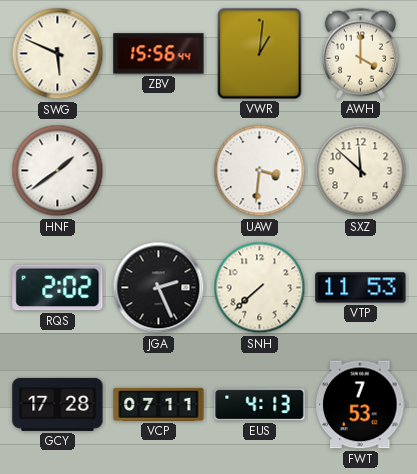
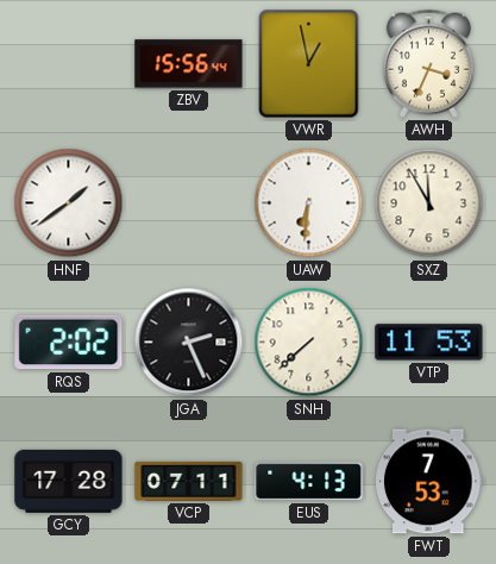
SWG: 5:49 -> none (58, 54)
VWR: 1:01 -> 12:58 (309, 64)
AWH: 4:00 -> 3:34 (428, 63)
UAW: 3:31 -> 6:31 (309, 203)
SXZ: 11:52 -> 11:55 (429, 203)
